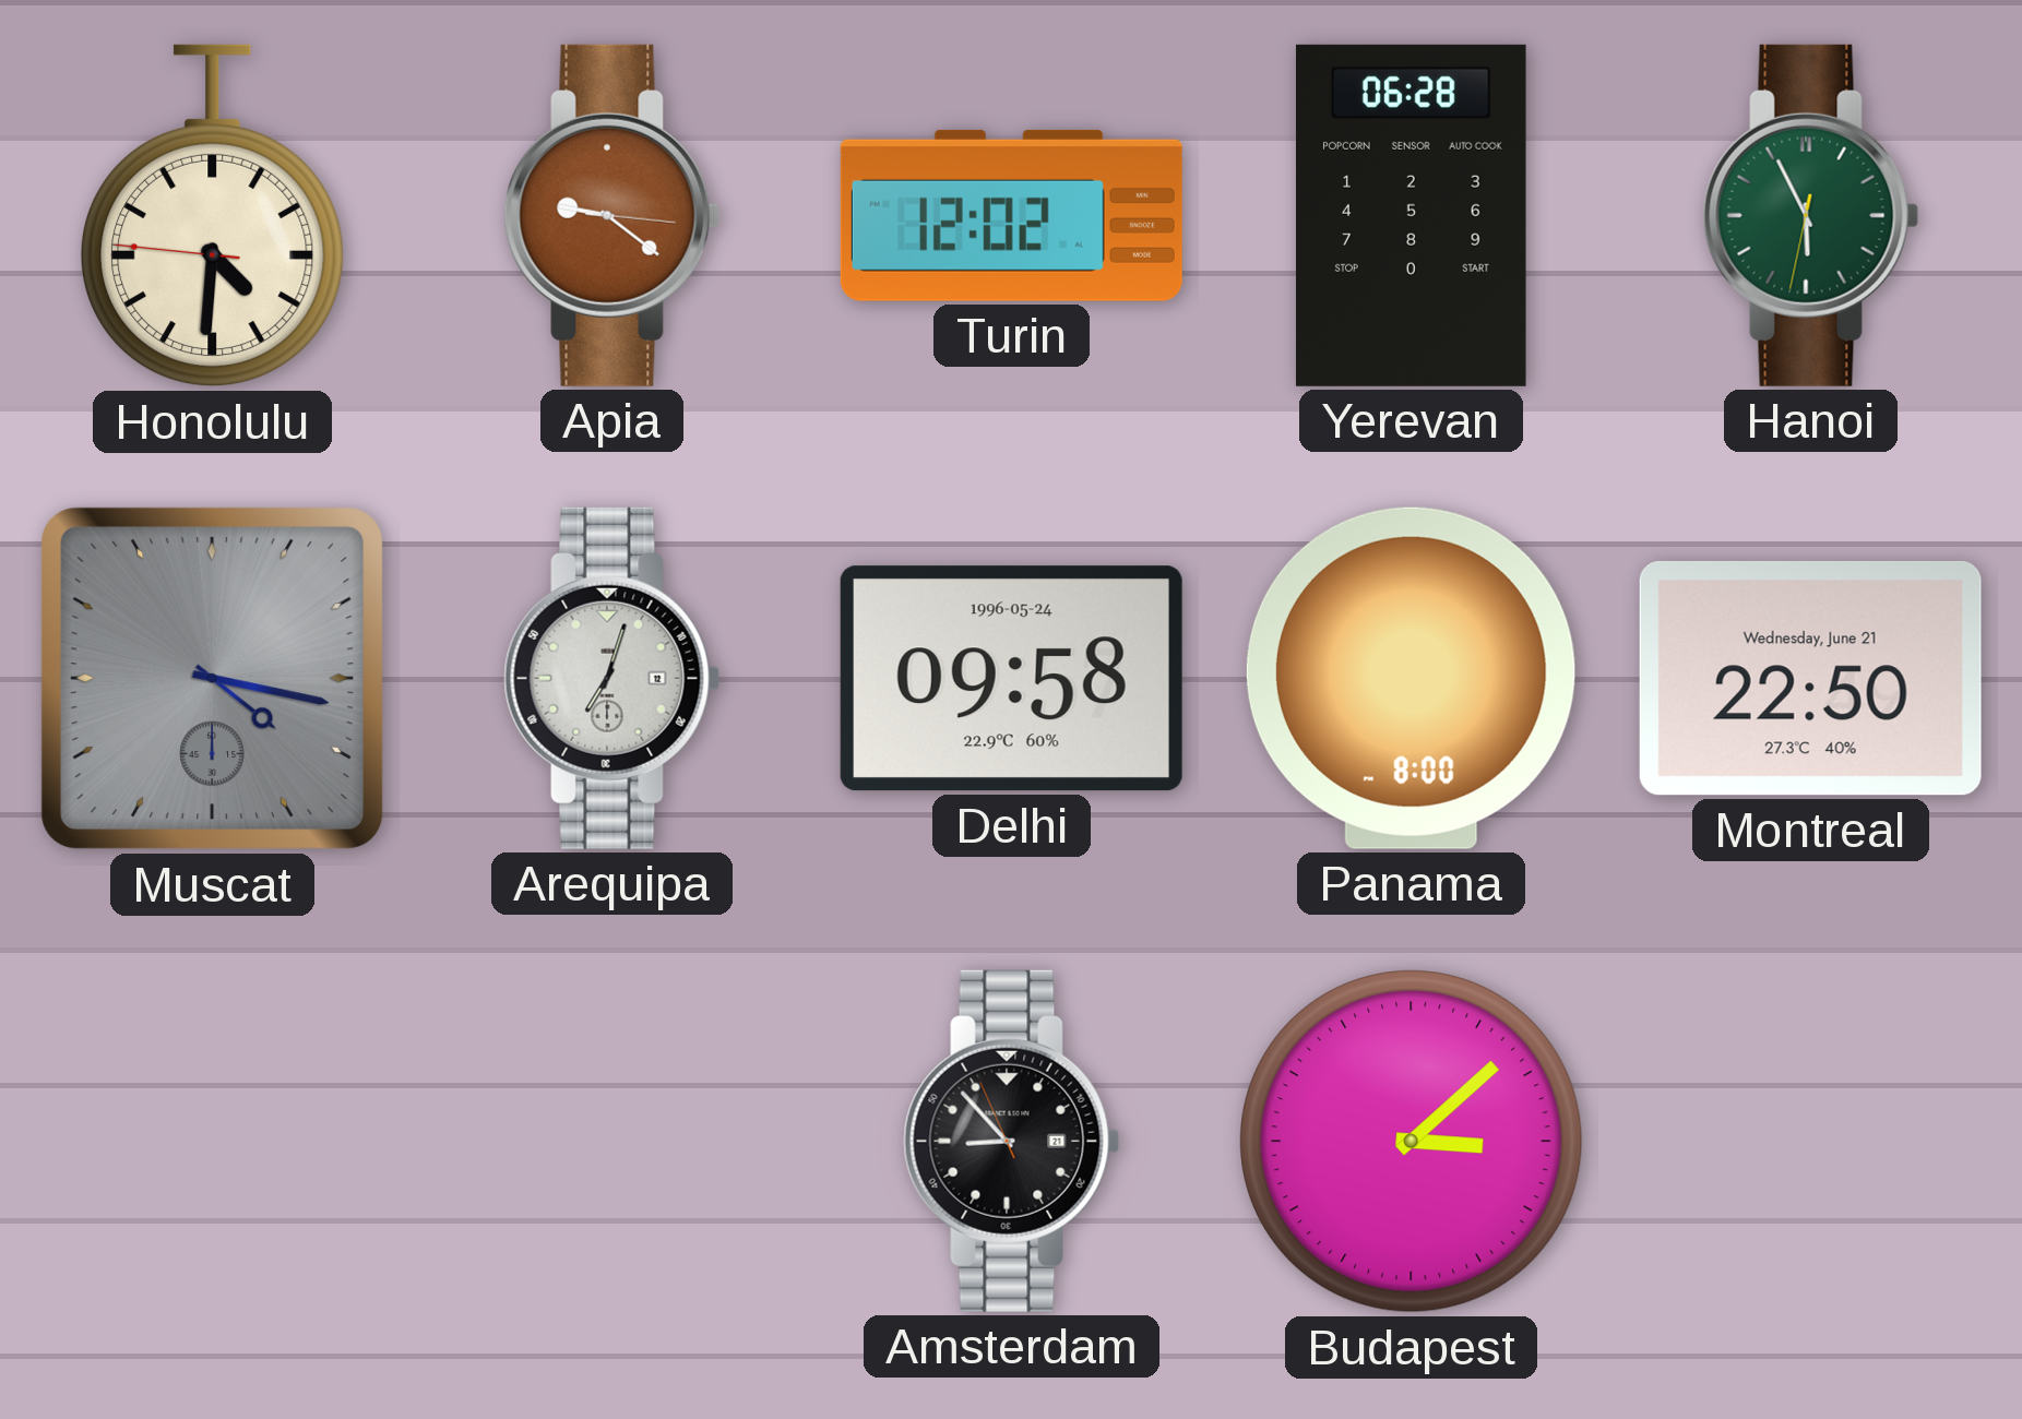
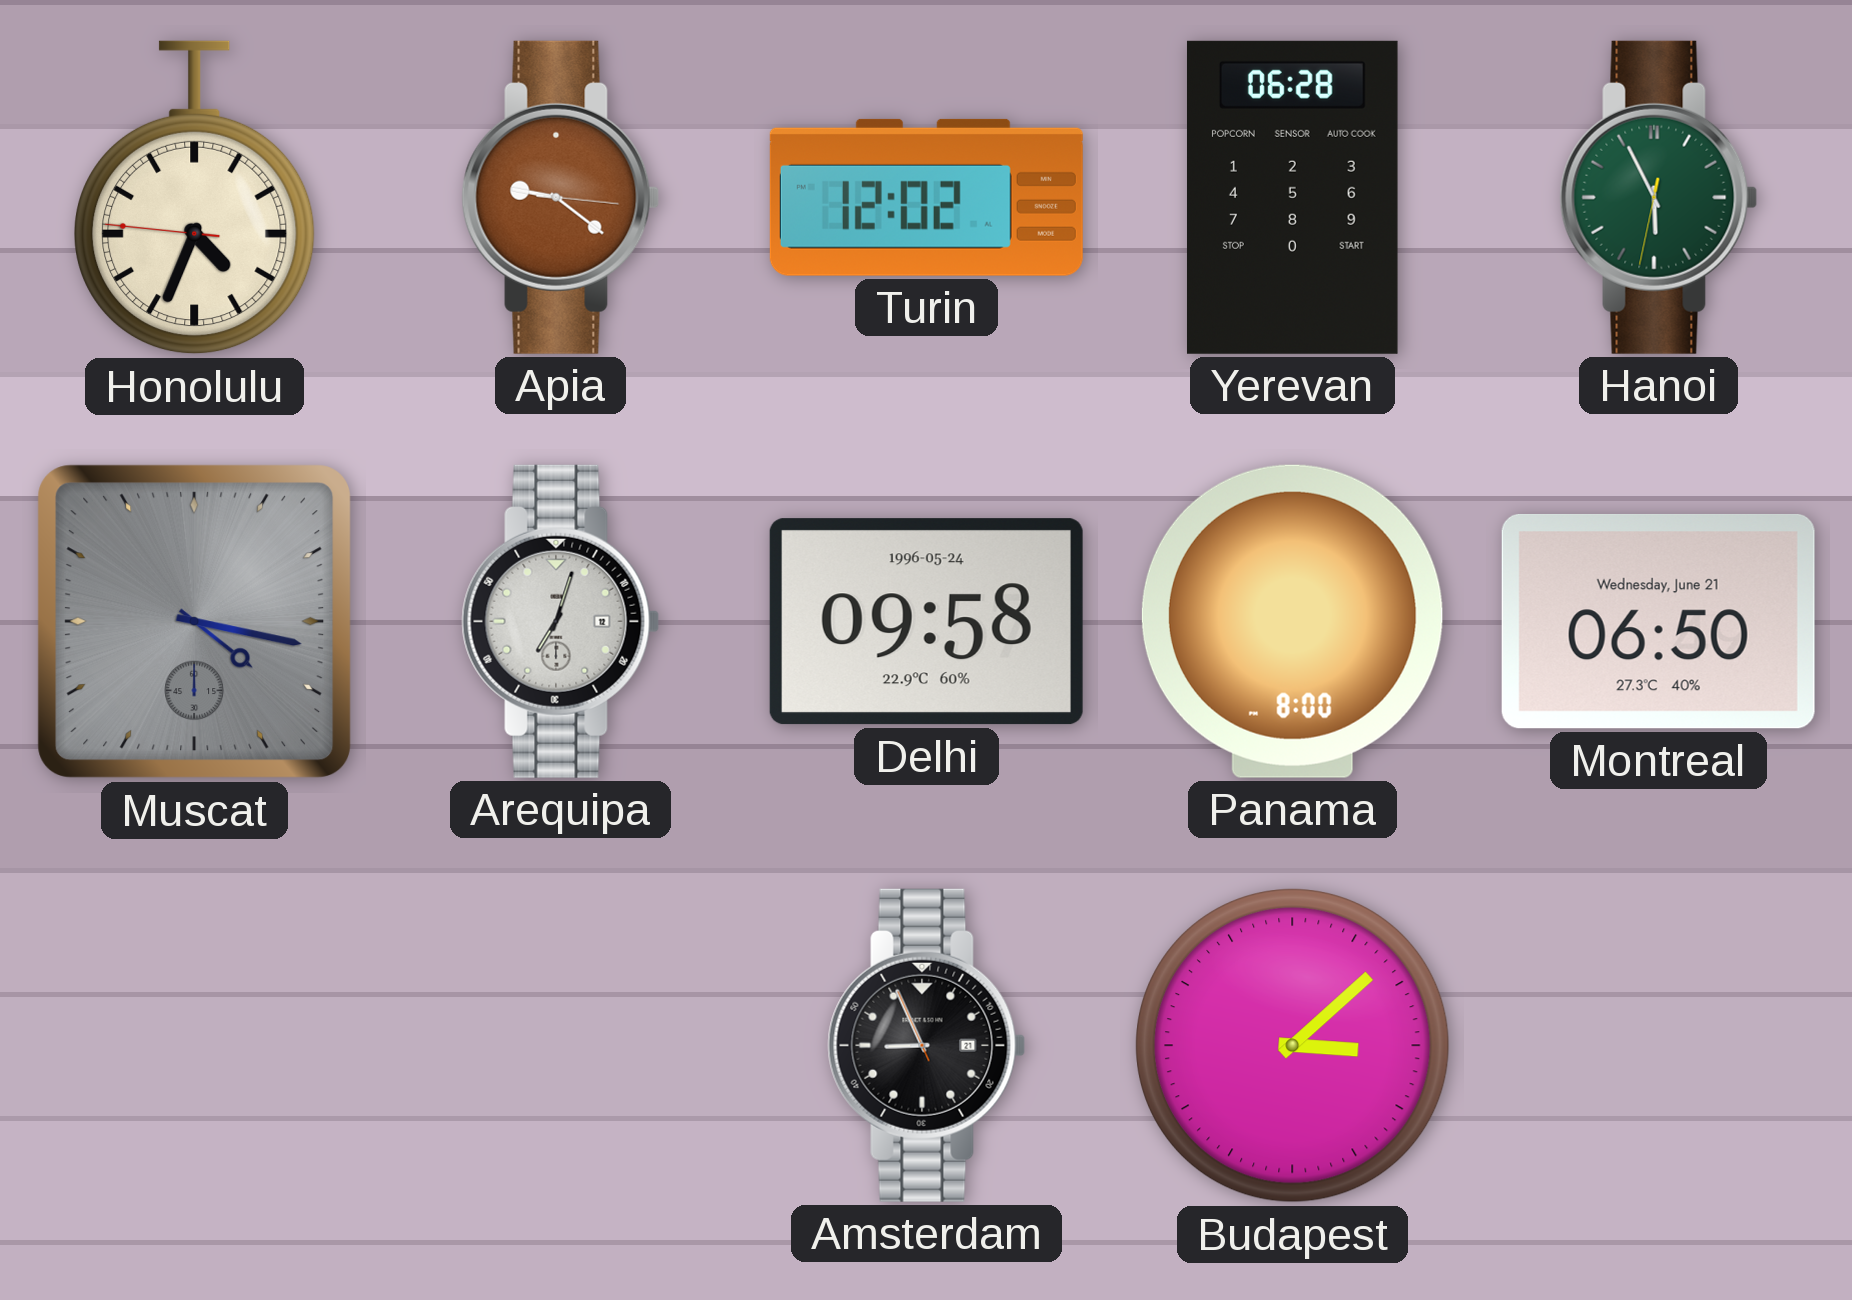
Honolulu: 4:30 -> 4:33 (195, 198)
Montreal: 22:50 -> 06:50 (1658, 621)
Amsterdam: 8:52 -> 8:55 (927, 1045)
